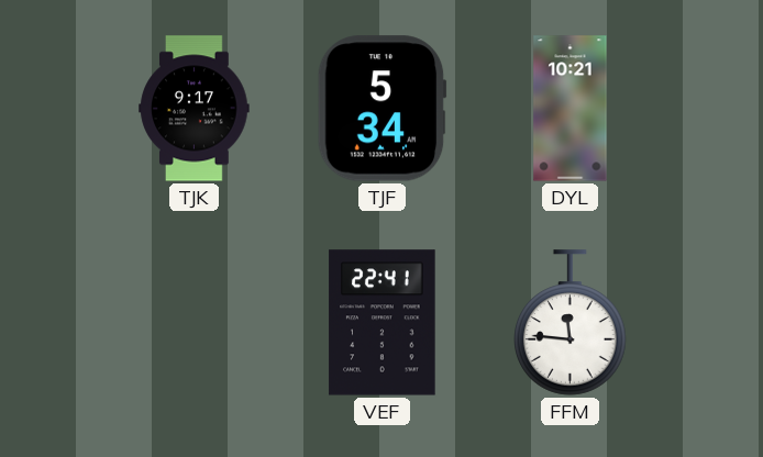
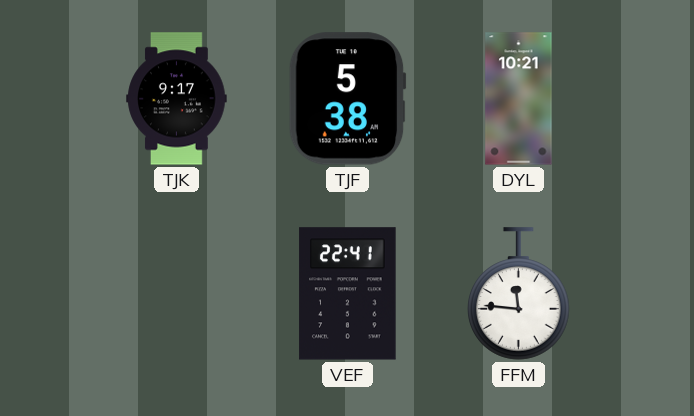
TJF: 5:34 -> 5:38 (347, 99)
